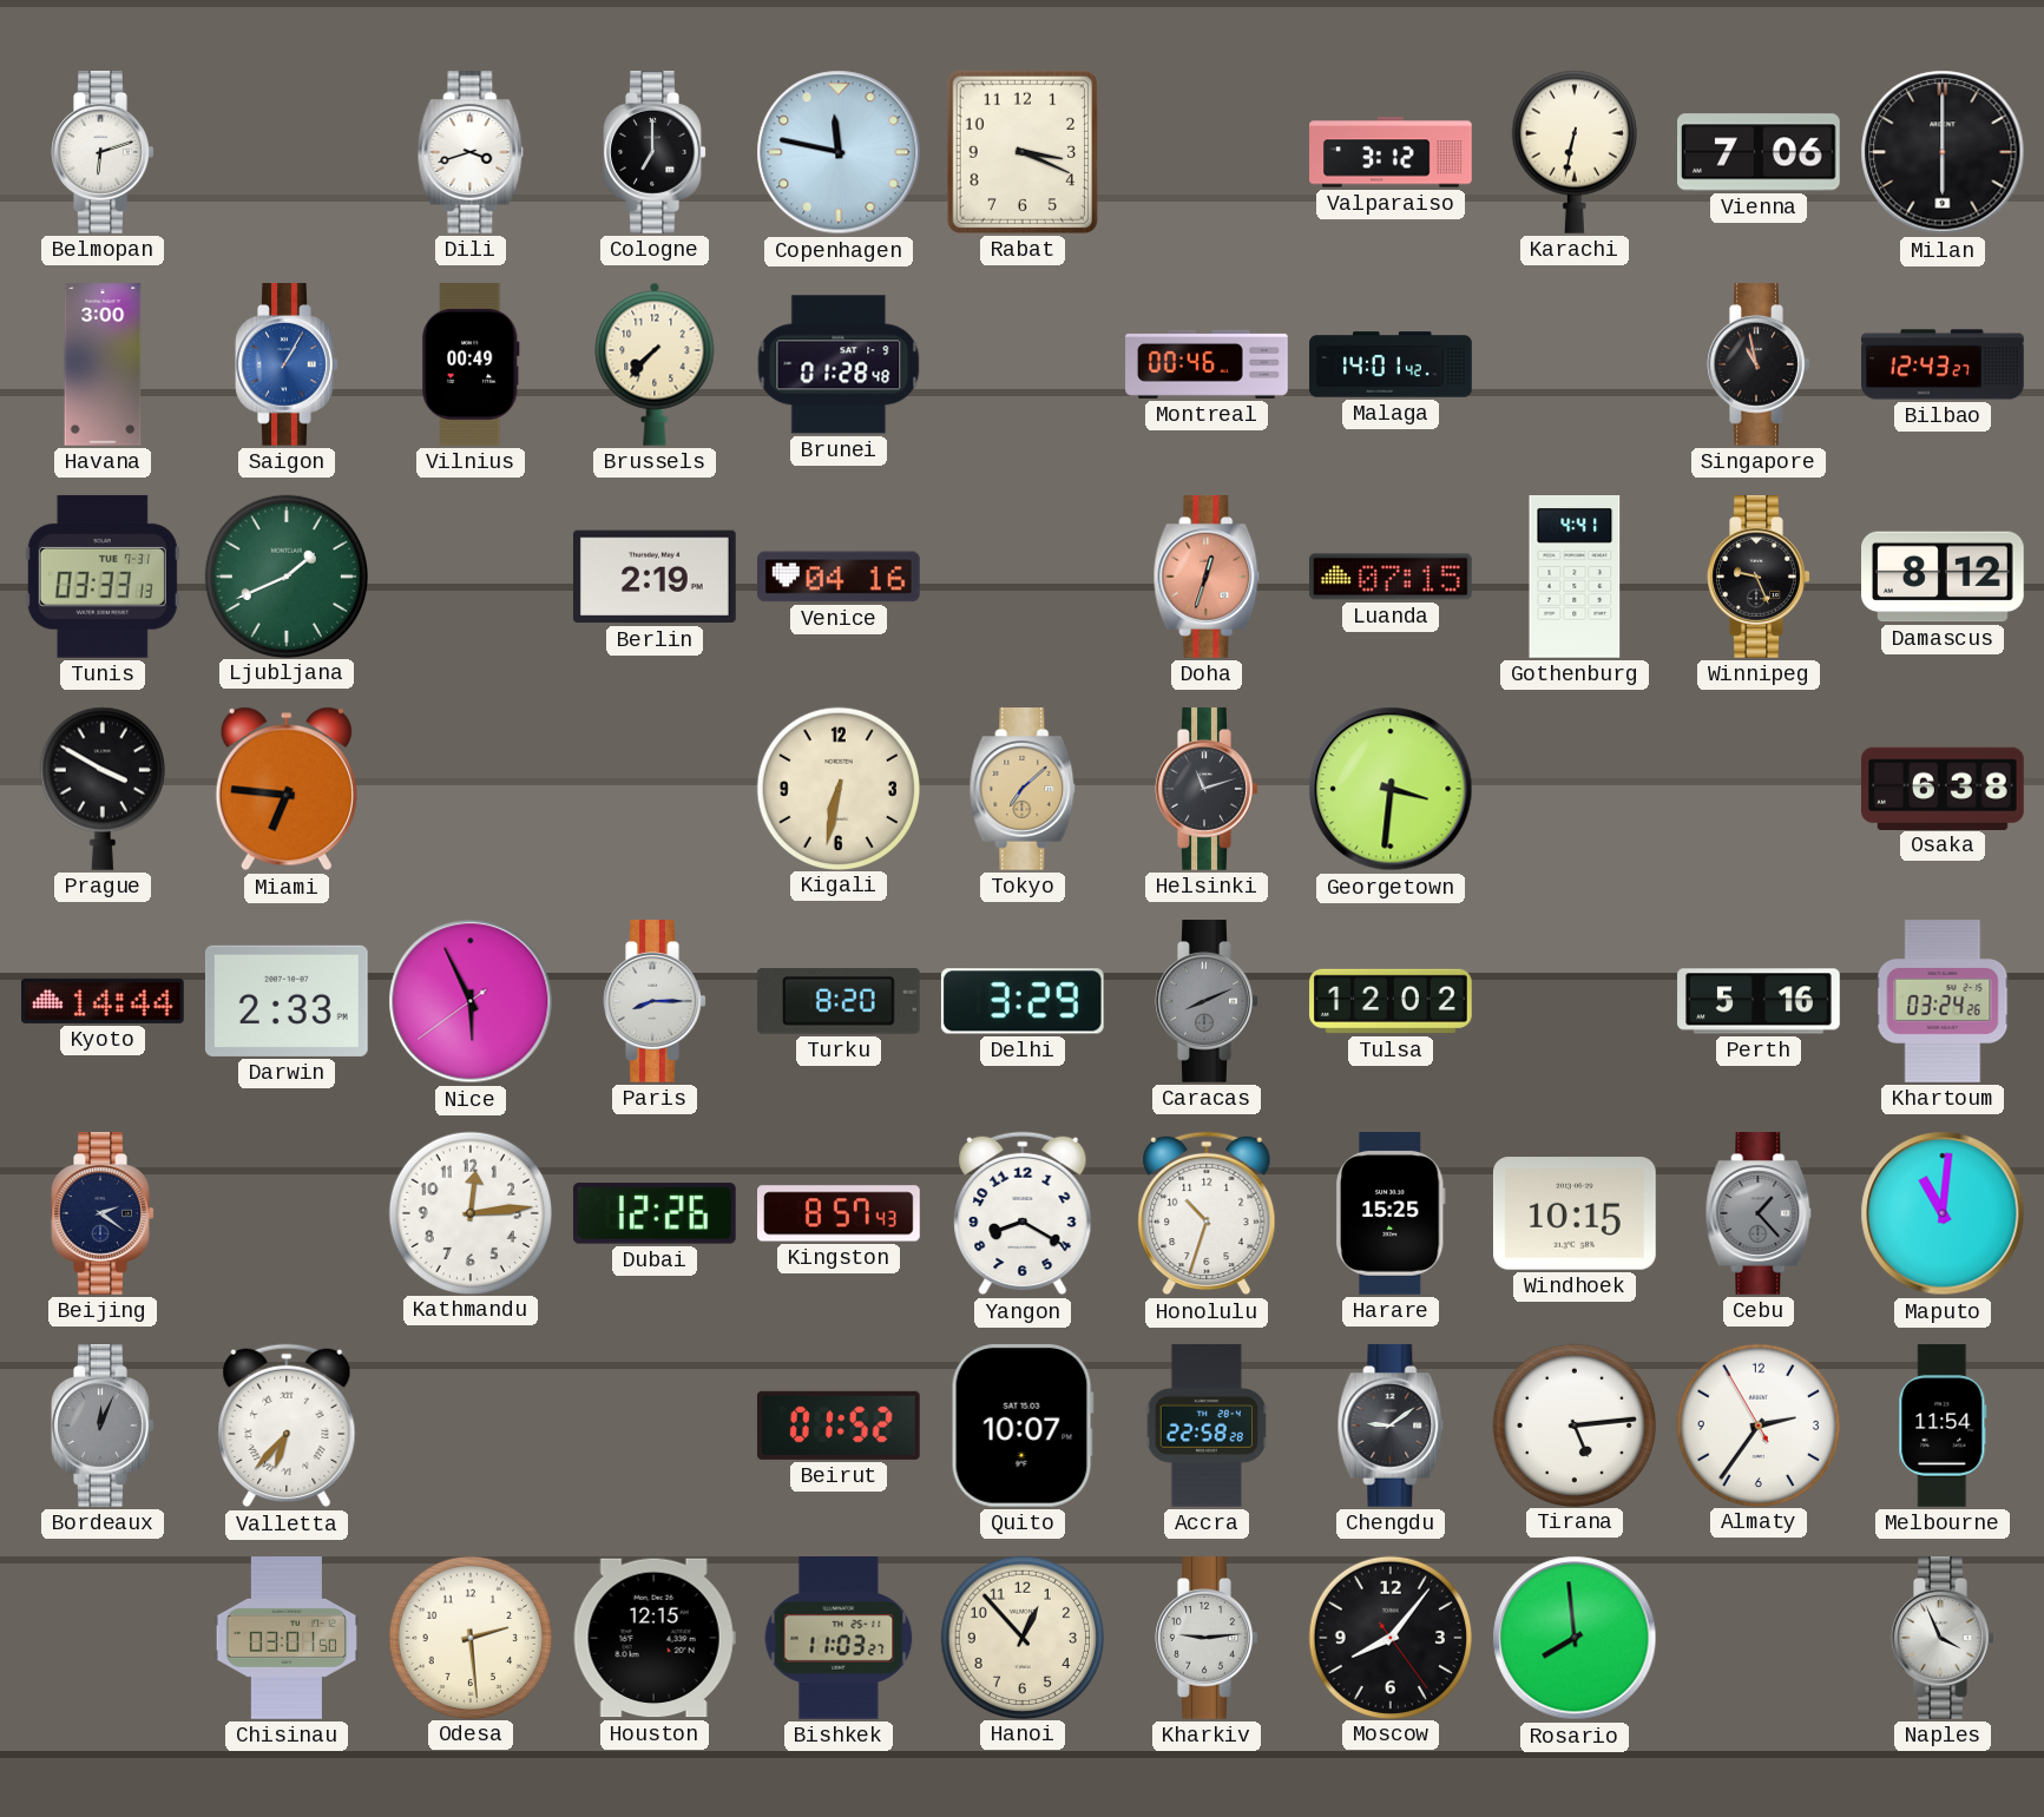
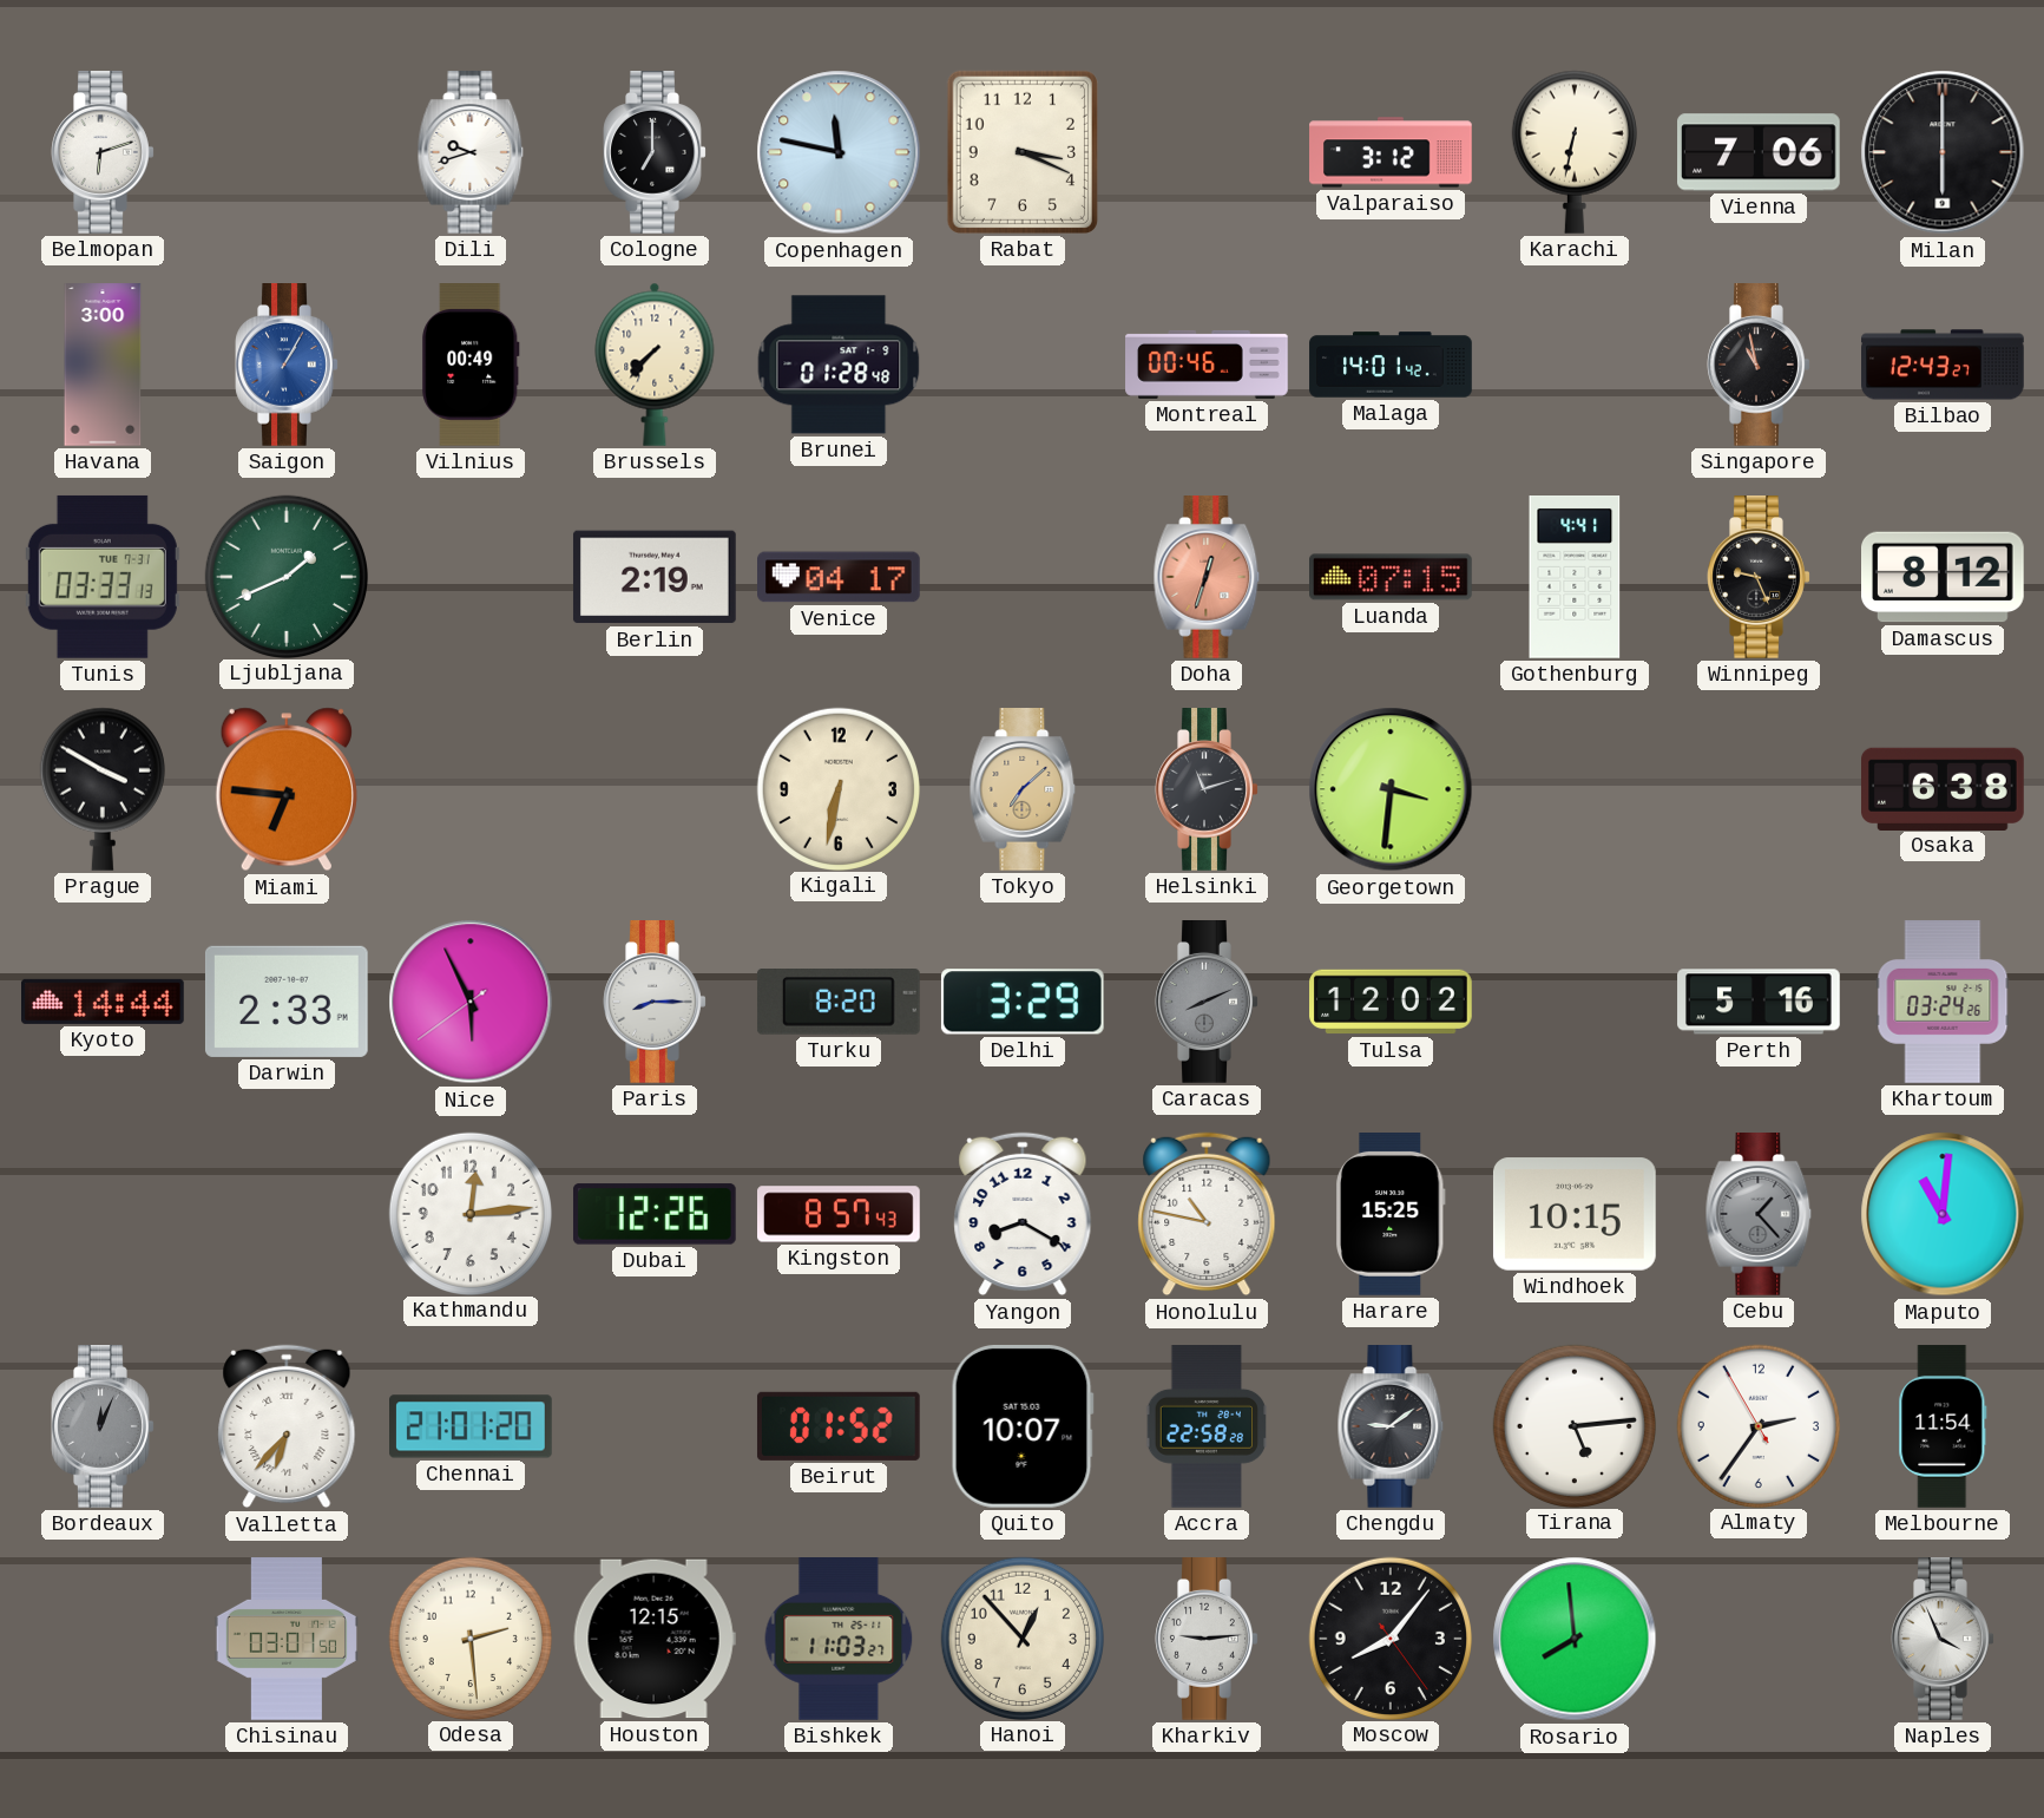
Dili: 3:42 -> 9:42 (471, 153)
Venice: 04:16 -> 04:17 (840, 577)
Beijing: 2:21 -> none (103, 1214)
Honolulu: 10:33 -> 10:47 (1207, 1214)
Chennai: none -> 21:01 (472, 1426)
